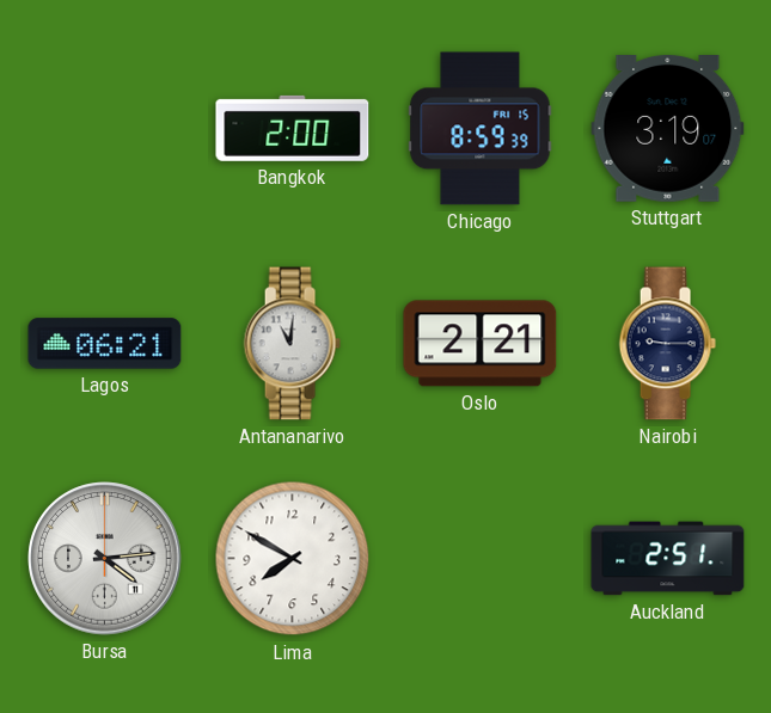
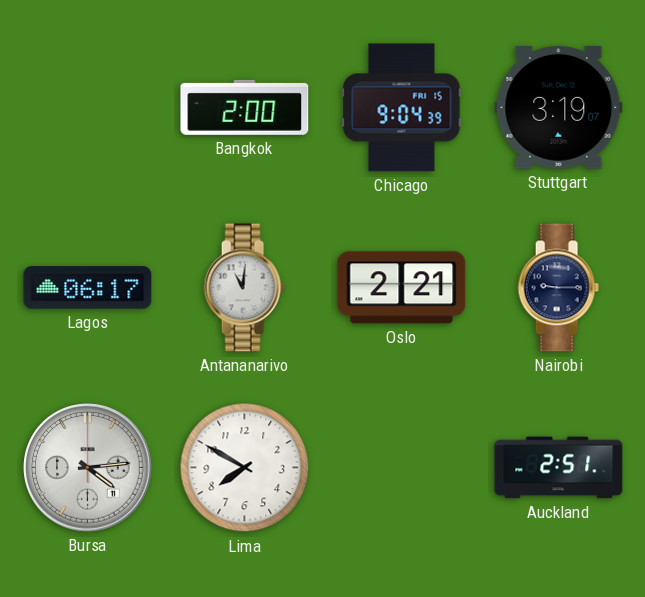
Chicago: 8:59 -> 9:04 (402, 108)
Lagos: 06:21 -> 06:17 (88, 288)
